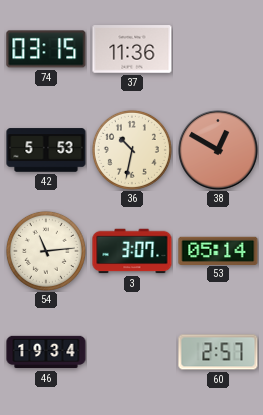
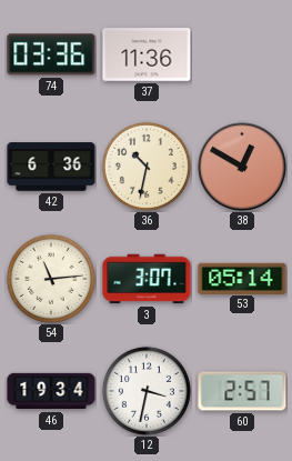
74: 03:15 -> 03:36 (51, 54)
42: 5:53 -> 6:36 (51, 167)
12: none -> 3:32 (147, 391)
